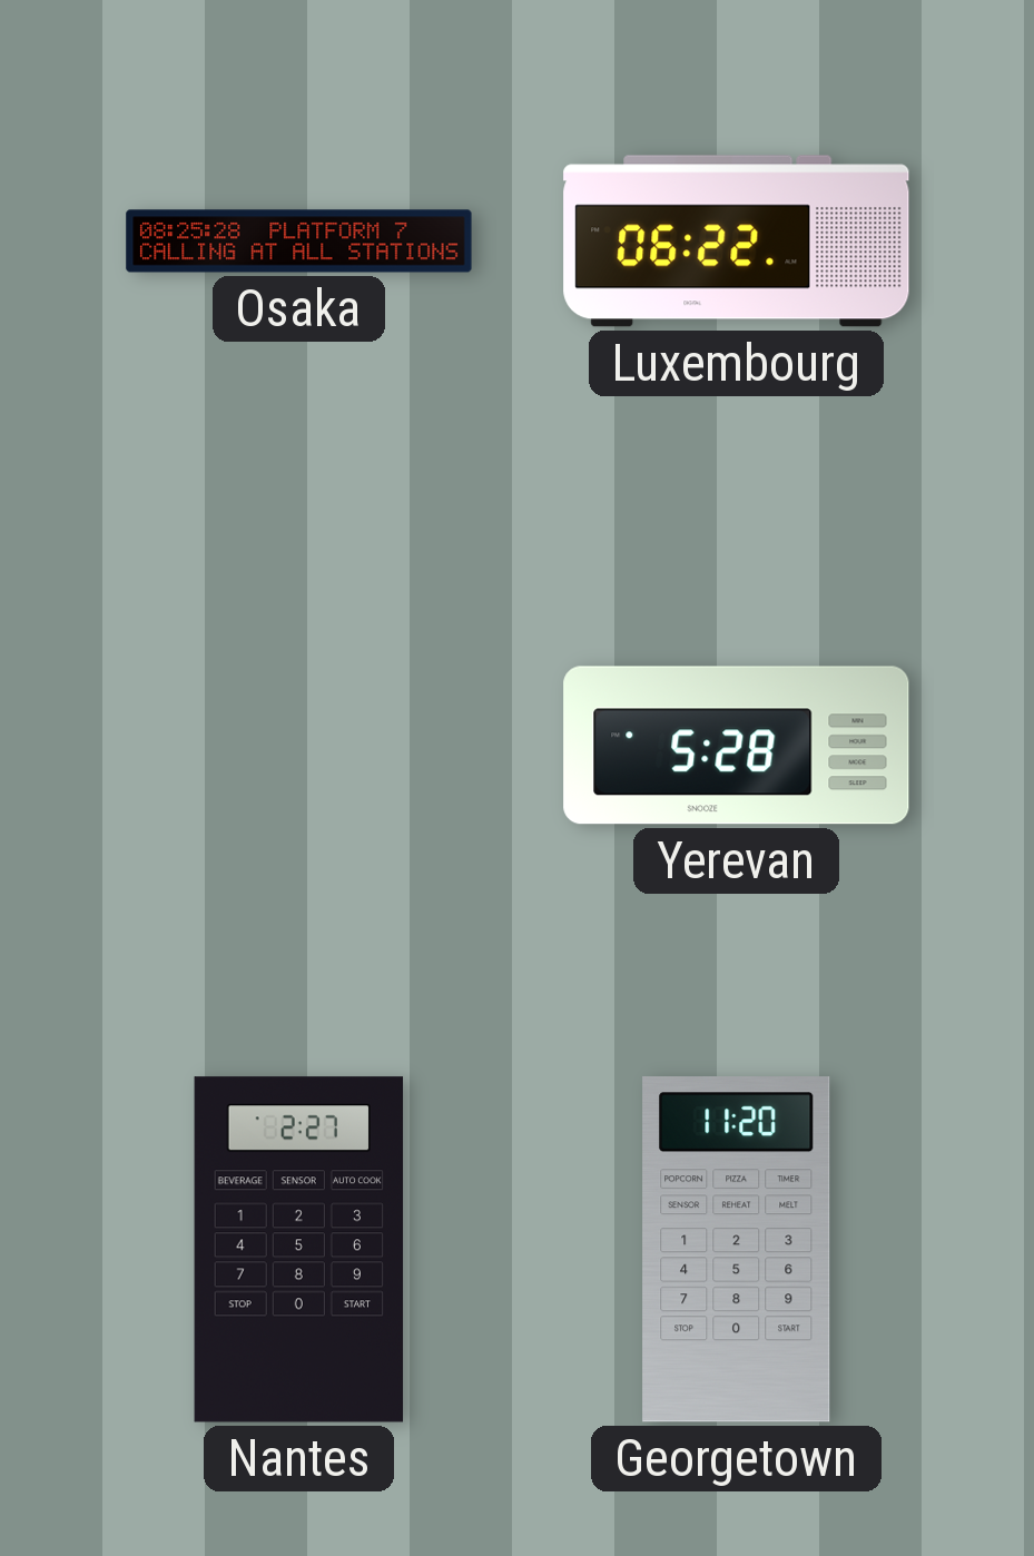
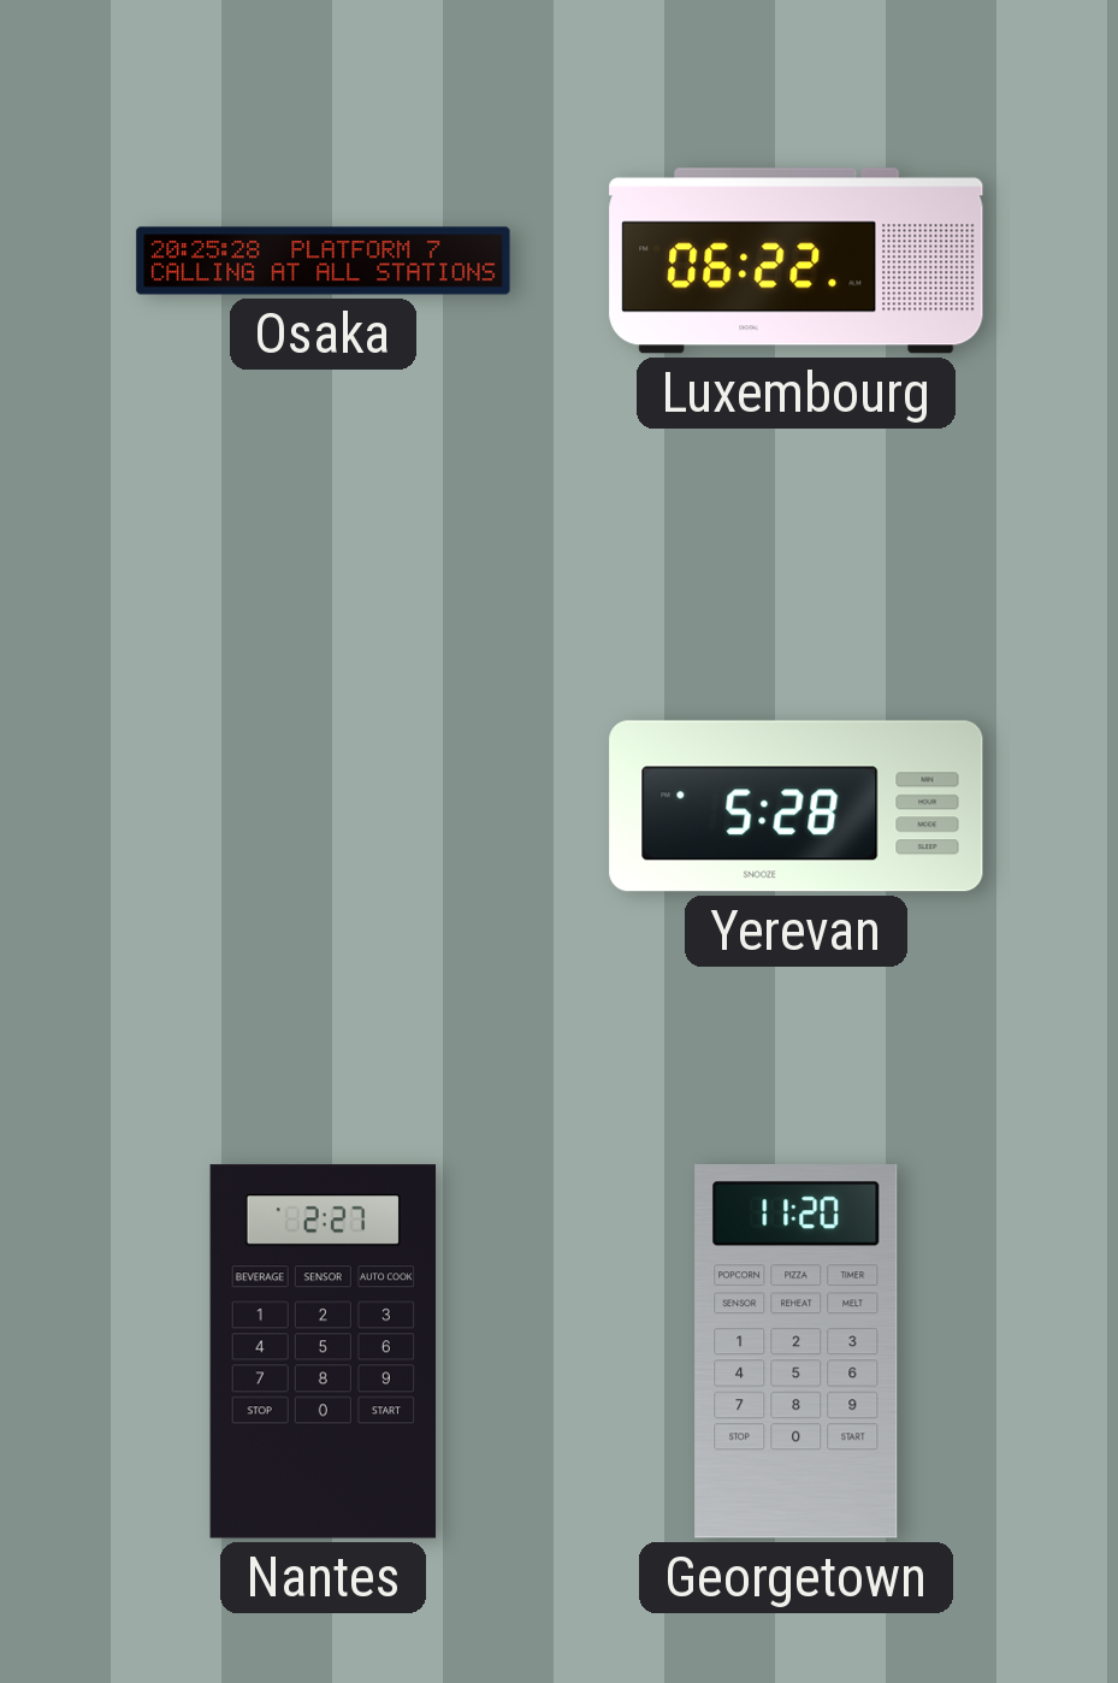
Osaka: 08:25 -> 20:25 (324, 261)
